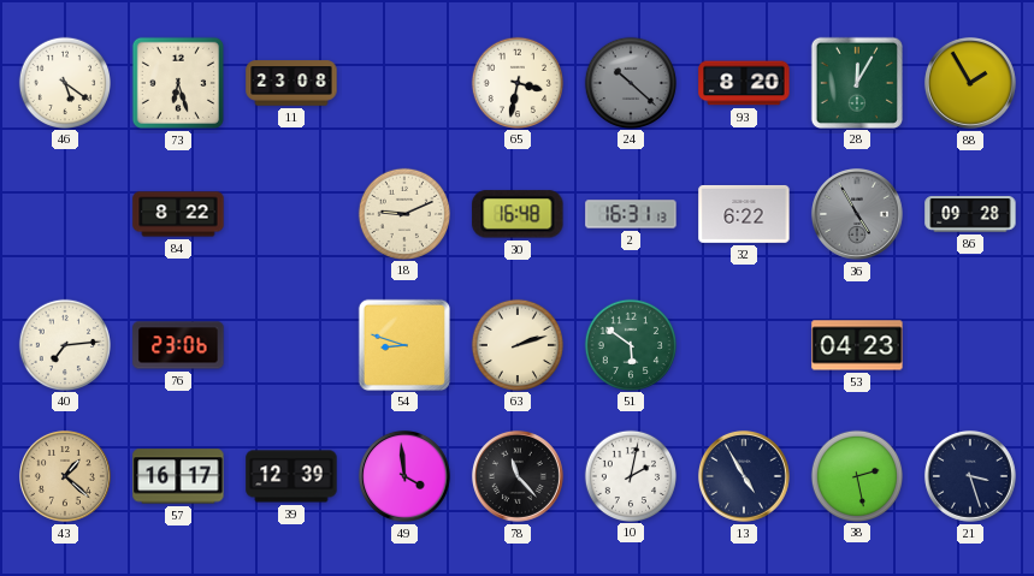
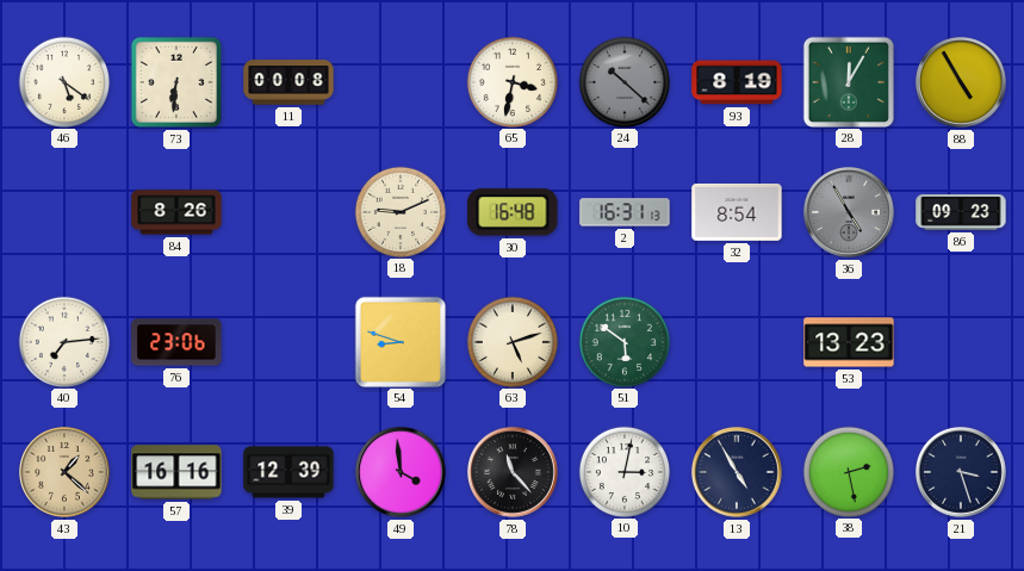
73: 6:27 -> 6:31 (176, 82)
11: 23:08 -> 00:08 (288, 82)
93: 8:20 -> 8:19 (737, 82)
88: 1:55 -> 4:55 (961, 82)
84: 8:22 -> 8:26 (176, 212)
32: 6:22 -> 8:54 (737, 212)
86: 09:28 -> 09:23 (961, 212)
63: 2:12 -> 5:12 (511, 341)
53: 04:23 -> 13:23 (849, 342)
57: 16:17 -> 16:16 (176, 472)
10: 2:02 -> 3:02 (623, 471)
